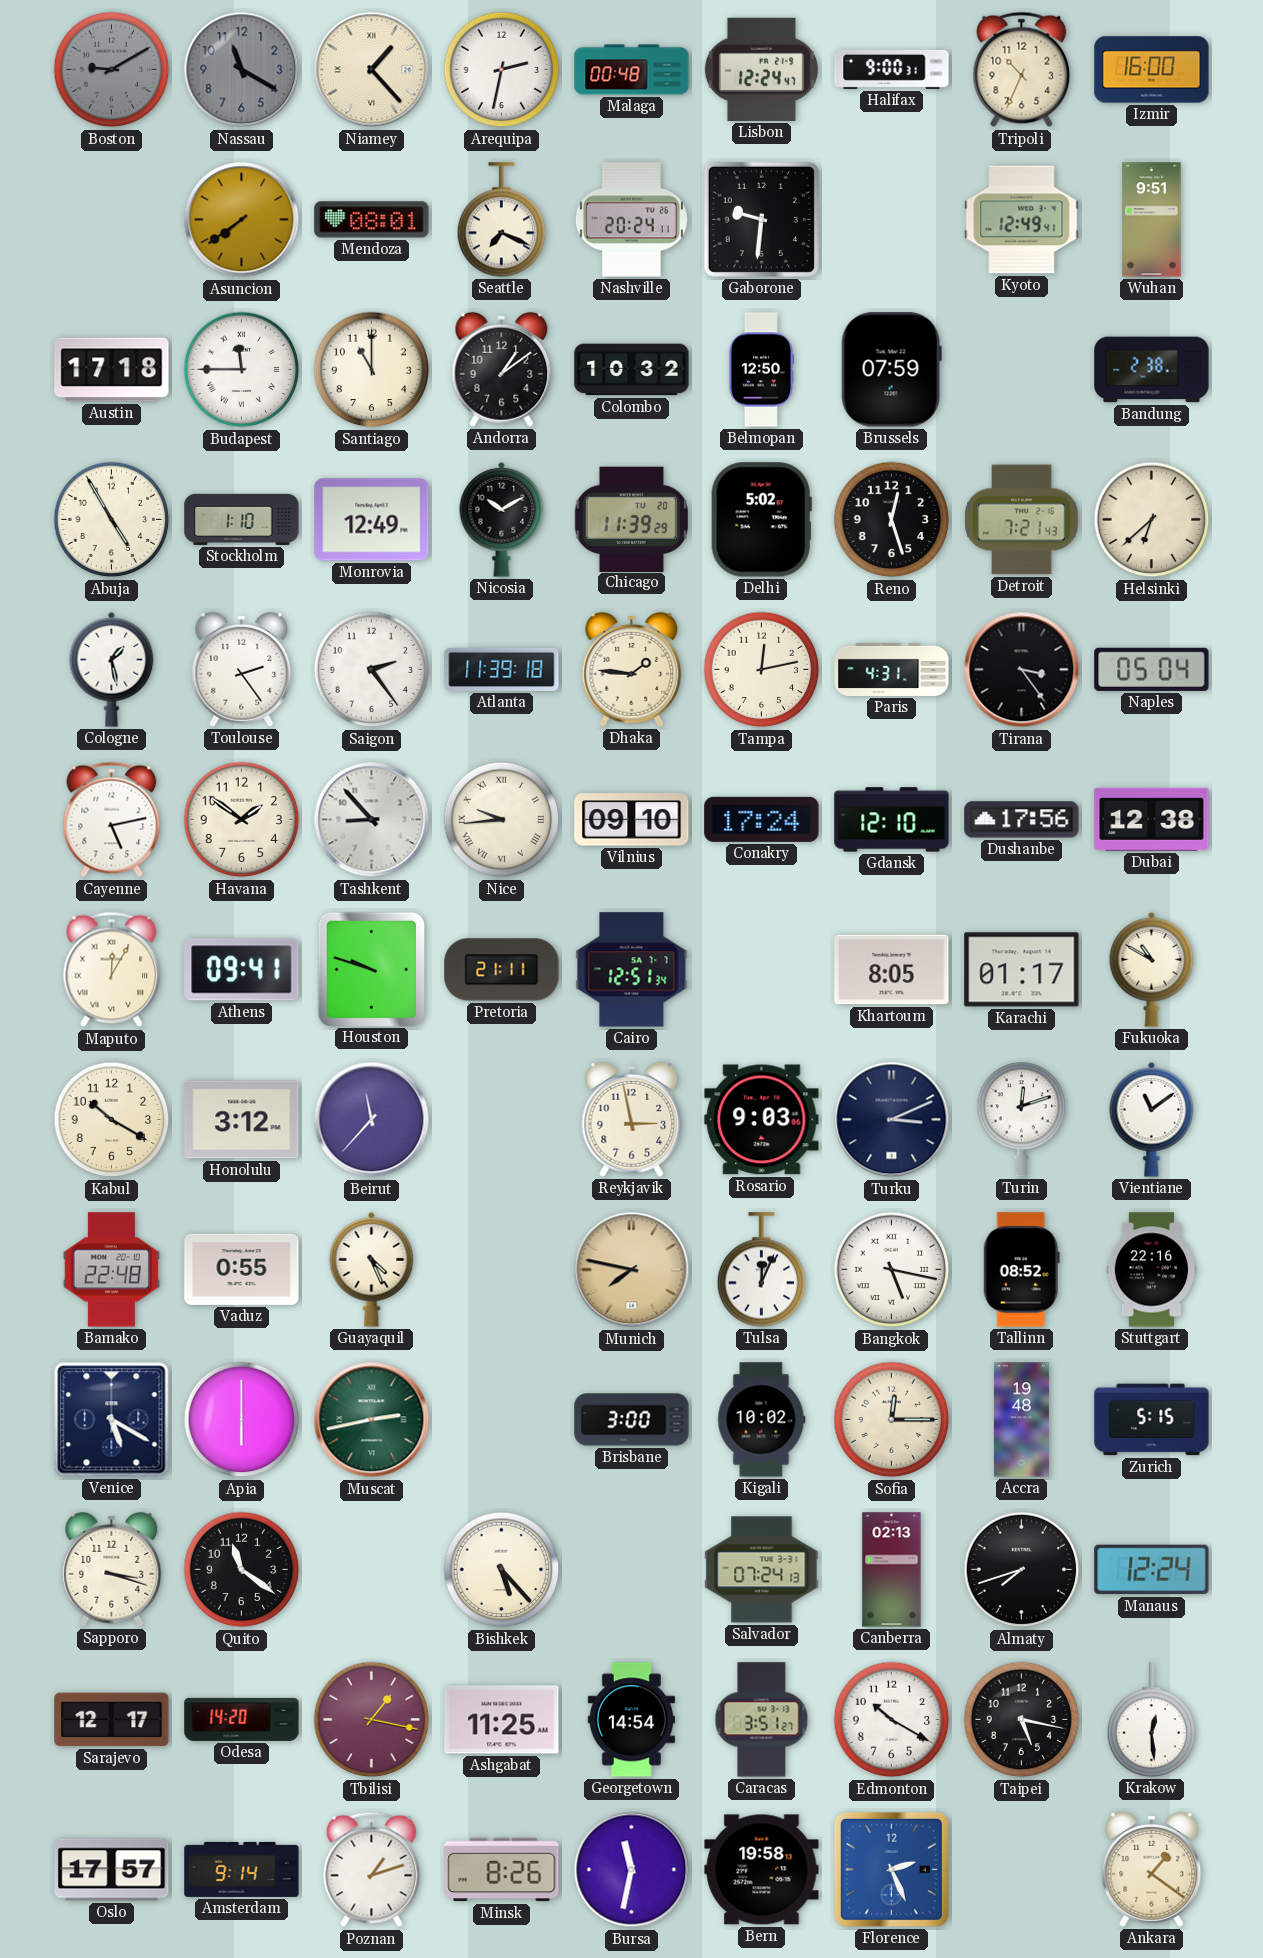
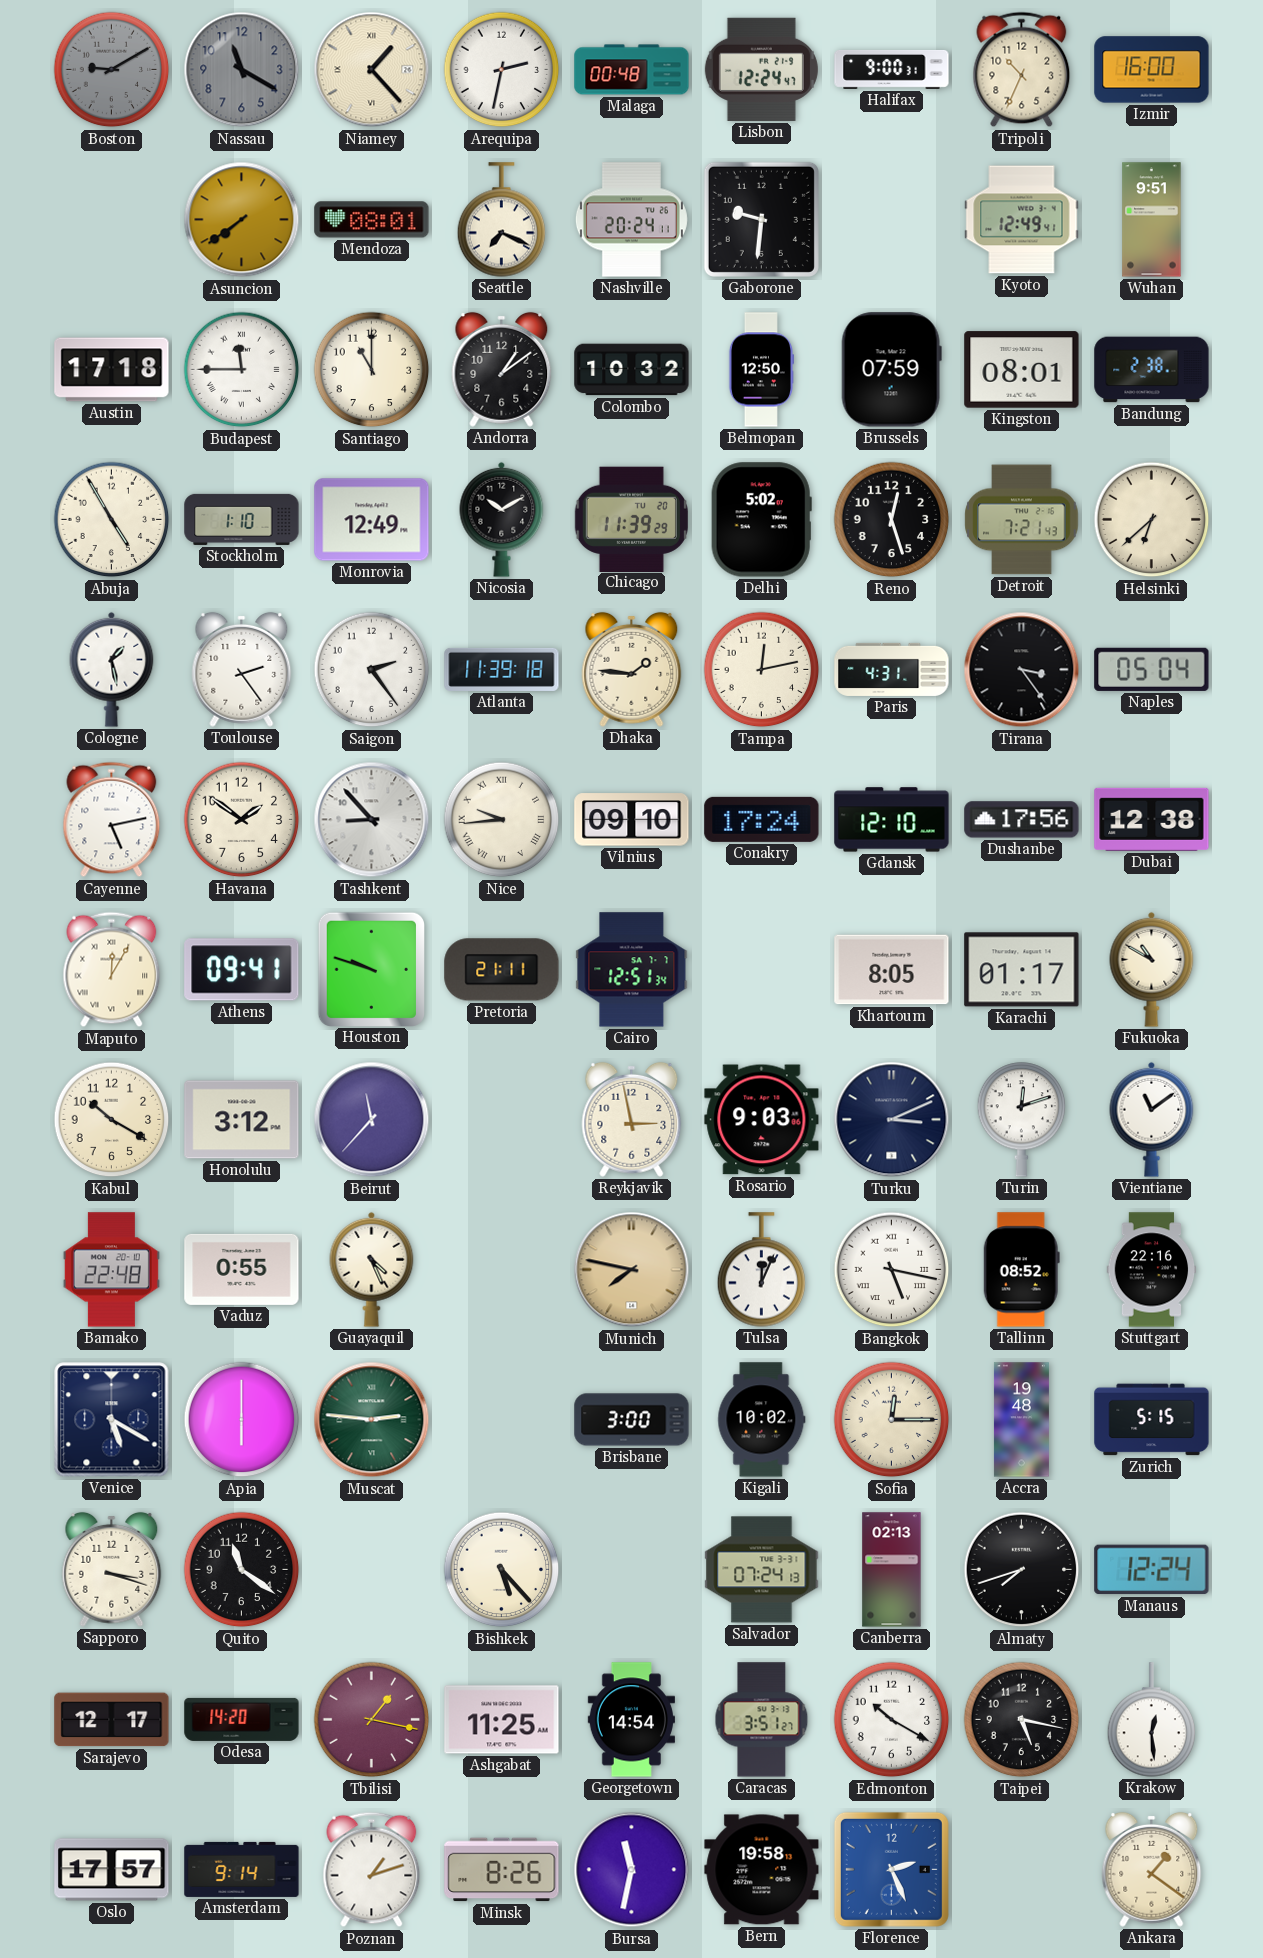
Kingston: none -> 08:01 (1022, 370)
Muscat: 2:43 -> 2:46 (372, 1420)
